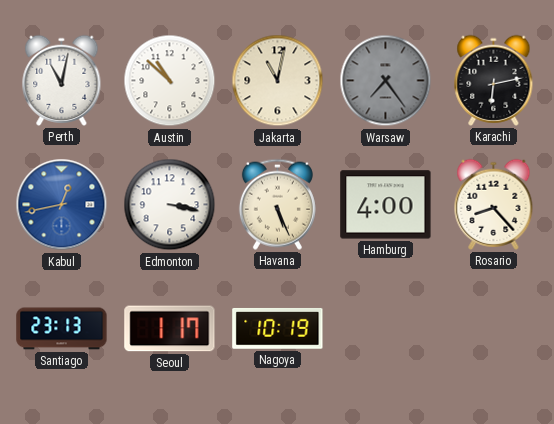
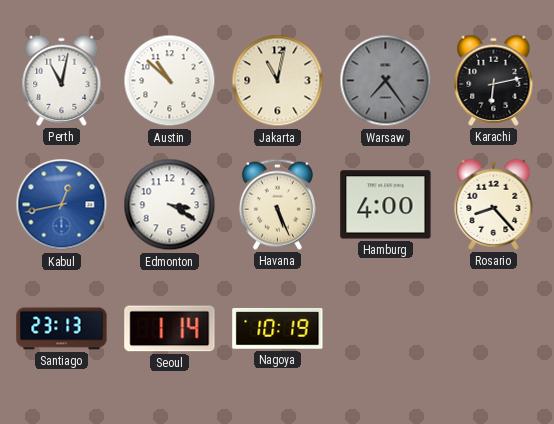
Edmonton: 3:17 -> 3:20 (170, 205)
Seoul: 1:17 -> 1:14 (170, 329)
